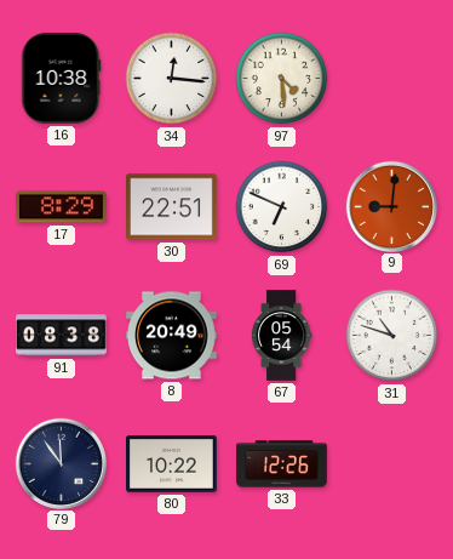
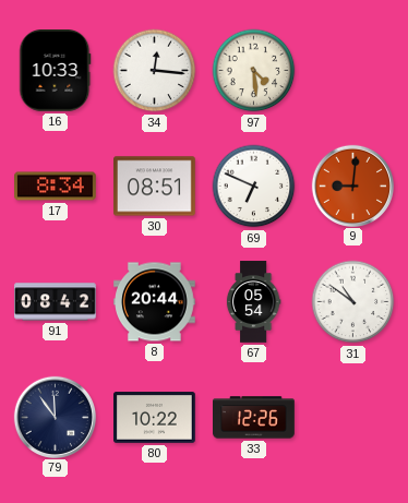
16: 10:38 -> 10:33 (56, 71)
17: 8:29 -> 8:34 (56, 187)
30: 22:51 -> 08:51 (155, 187)
91: 08:38 -> 08:42 (56, 302)
8: 20:49 -> 20:44 (155, 302)
31: 10:48 -> 10:51 (353, 302)
